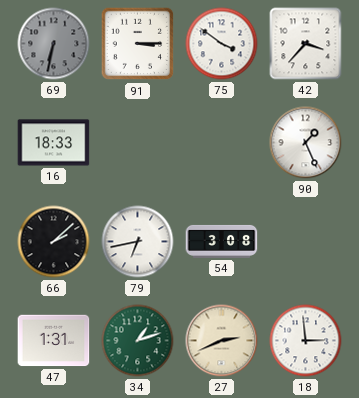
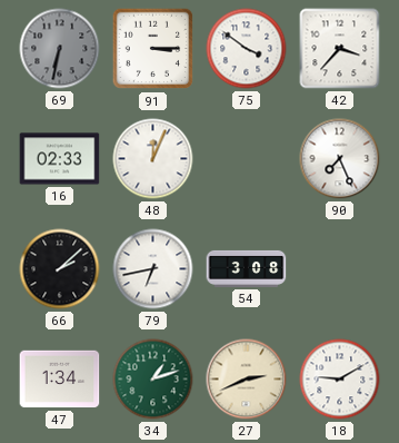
16: 18:33 -> 02:33 (60, 159)
48: none -> 12:04 (153, 159)
90: 1:26 -> 7:26 (340, 159)
47: 1:31 -> 1:34 (60, 380)
18: 2:59 -> 9:10 (340, 380)
